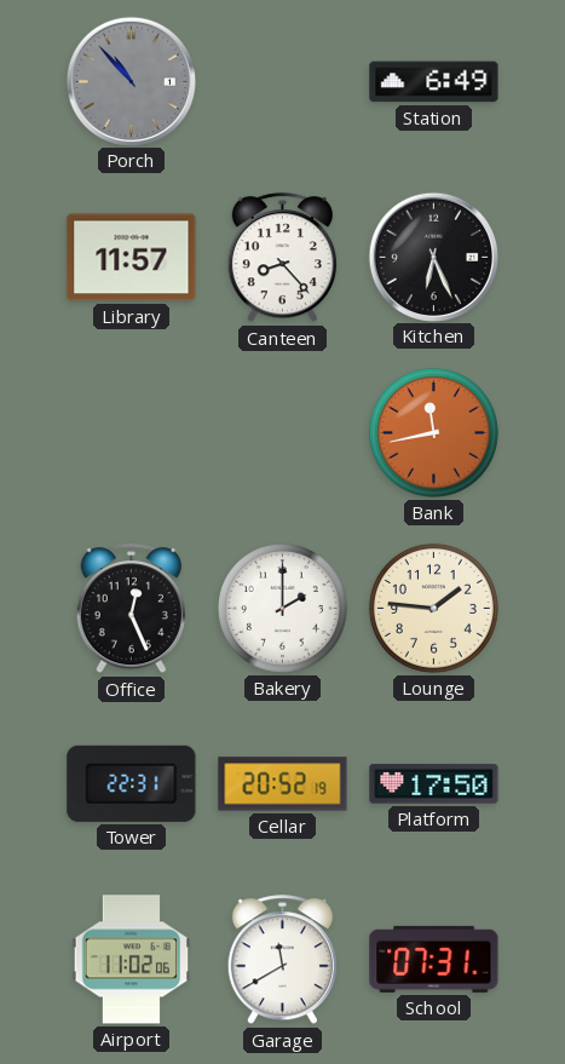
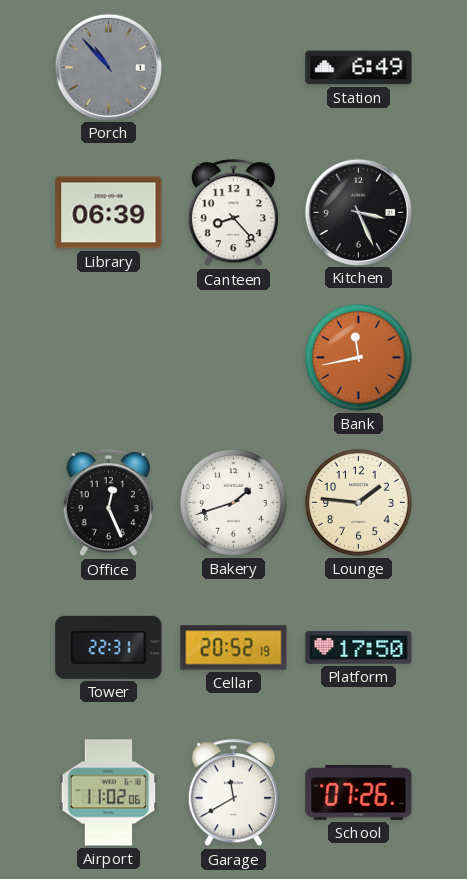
Library: 11:57 -> 06:39 (109, 213)
Kitchen: 6:26 -> 3:26 (358, 212)
Bakery: 2:00 -> 1:42 (233, 502)
School: 07:31 -> 07:26 (359, 792)
